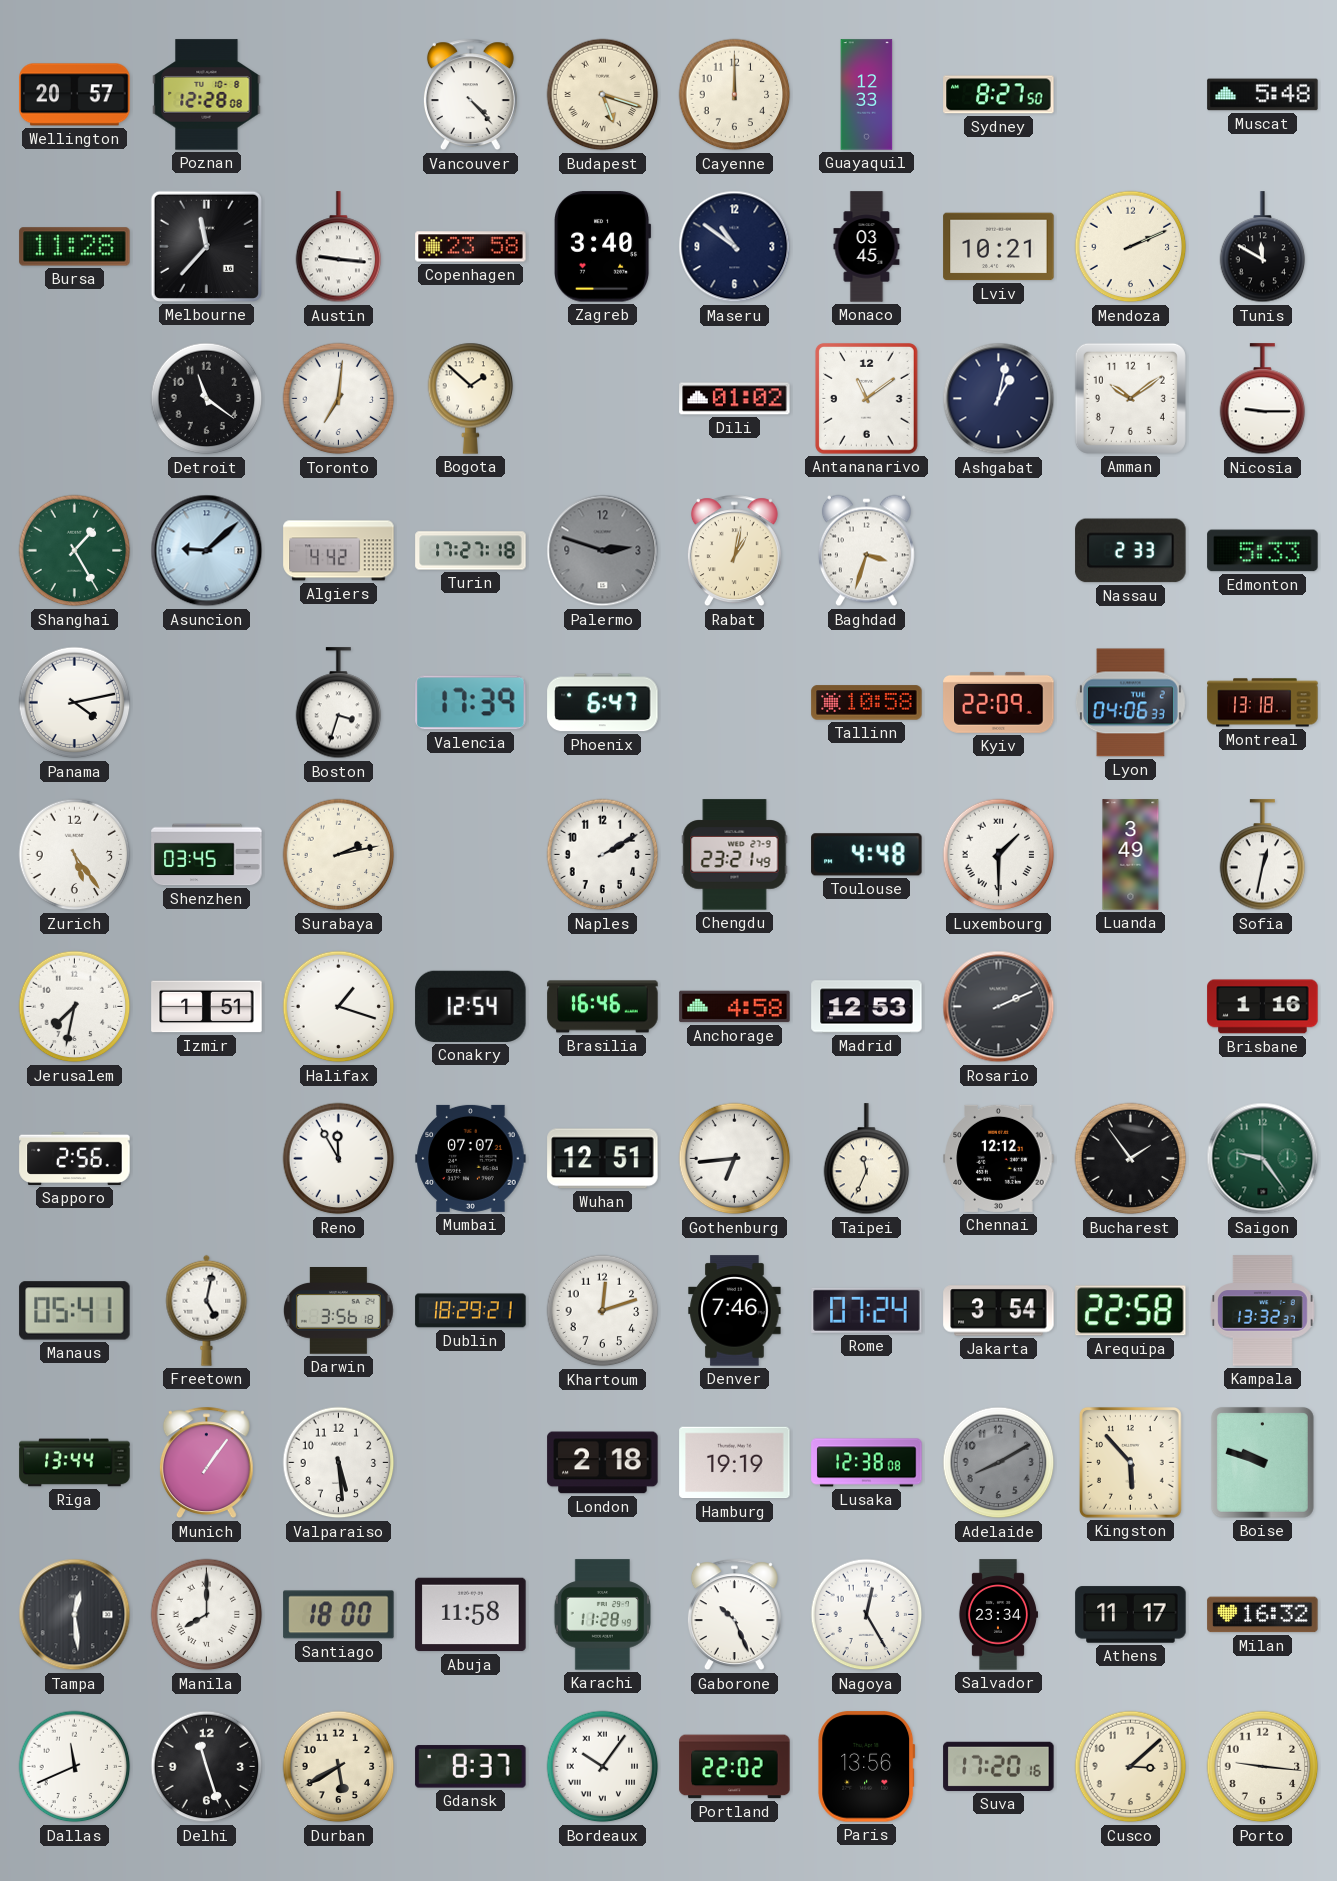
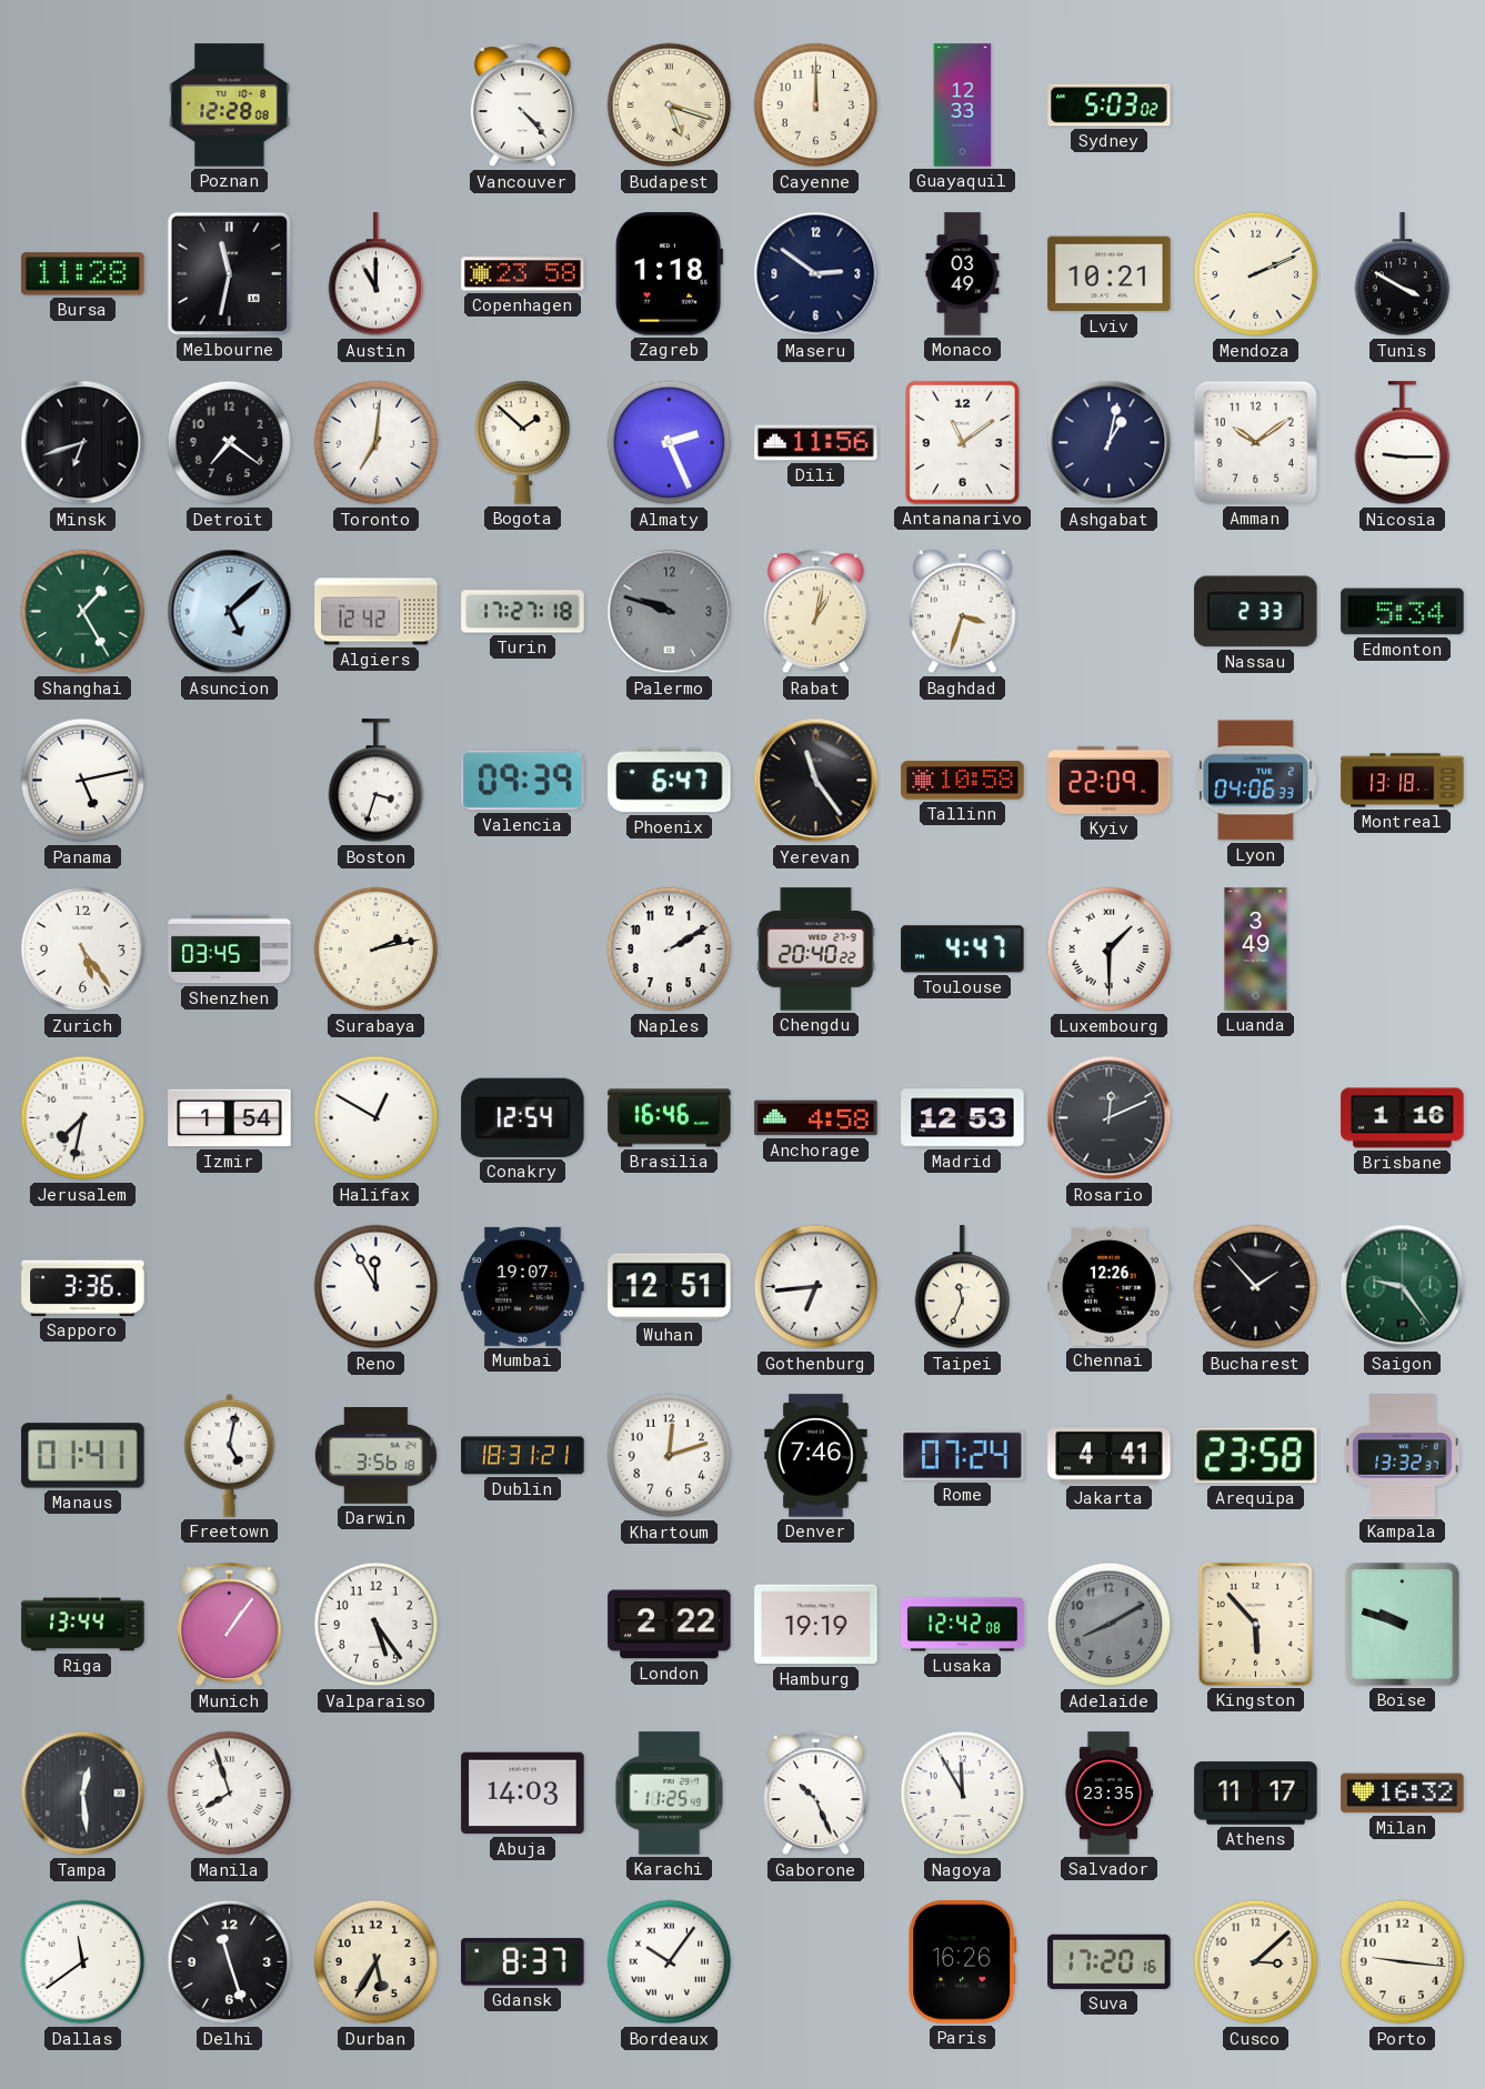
Wellington: 20:57 -> none (75, 95)
Sydney: 8:27 -> 5:03 (1110, 106)
Muscat: 5:48 -> none (1263, 95)
Melbourne: 11:37 -> 11:32 (229, 273)
Austin: 9:16 -> 11:00 (377, 274)
Zagreb: 3:40 -> 1:18 (670, 274)
Maseru: 10:51 -> 2:51 (816, 274)
Monaco: 03:45 -> 03:49 (963, 274)
Tunis: 11:50 -> 3:50 (1403, 274)
Minsk: none -> 6:42 (83, 443)
Detroit: 11:21 -> 7:21 (230, 443)
Almaty: none -> 2:26 (670, 443)
Dili: 01:02 -> 11:56 (816, 443)
Asuncion: 9:08 -> 5:08 (230, 612)
Algiers: 4:42 -> 12:42 (377, 612)
Palermo: 2:48 -> 9:48 (670, 612)
Edmonton: 5:33 -> 5:34 (1403, 612)
Panama: 4:13 -> 5:13 (83, 781)
Valencia: 17:39 -> 09:39 (523, 781)
Yerevan: none -> 11:24 (816, 781)
Chengdu: 23:21 -> 20:40 (816, 950)
Toulouse: 4:48 -> 4:47 (963, 950)
Sofia: 12:32 -> none (1263, 855)
Izmir: 1:51 -> 1:54 (230, 1118)
Halifax: 1:18 -> 12:50 (377, 1118)
Rosario: 2:11 -> 12:11 (1110, 1118)
Sapporo: 2:56 -> 3:36 (83, 1286)
Mumbai: 07:07 -> 19:07 (523, 1286)
Chennai: 12:12 -> 12:26 (1110, 1286)
Bucharest: 1:54 -> 1:53 (1256, 1287)
Manaus: 05:41 -> 01:41 (83, 1456)
Dublin: 18:29 -> 18:31 (523, 1456)
Jakarta: 3:54 -> 4:41 (1110, 1456)
Arequipa: 22:58 -> 23:58 (1256, 1456)
Valparaiso: 5:29 -> 5:24 (377, 1625)
London: 2:18 -> 2:22 (670, 1625)
Lusaka: 12:38 -> 12:42 (963, 1625)
Manila: 8:00 -> 7:57 (230, 1794)
Santiago: 18:00 -> none (339, 1615)
Abuja: 11:58 -> 14:03 (523, 1794)
Karachi: 11:28 -> 11:25 (669, 1794)
Nagoya: 12:25 -> 11:55 (963, 1794)
Salvador: 23:34 -> 23:35 (1107, 1794)
Dallas: 11:41 -> 11:39 (83, 1962)
Durban: 5:40 -> 5:35 (377, 1962)
Portland: 22:02 -> none (735, 1767)
Paris: 13:56 -> 16:26 (963, 1962)
